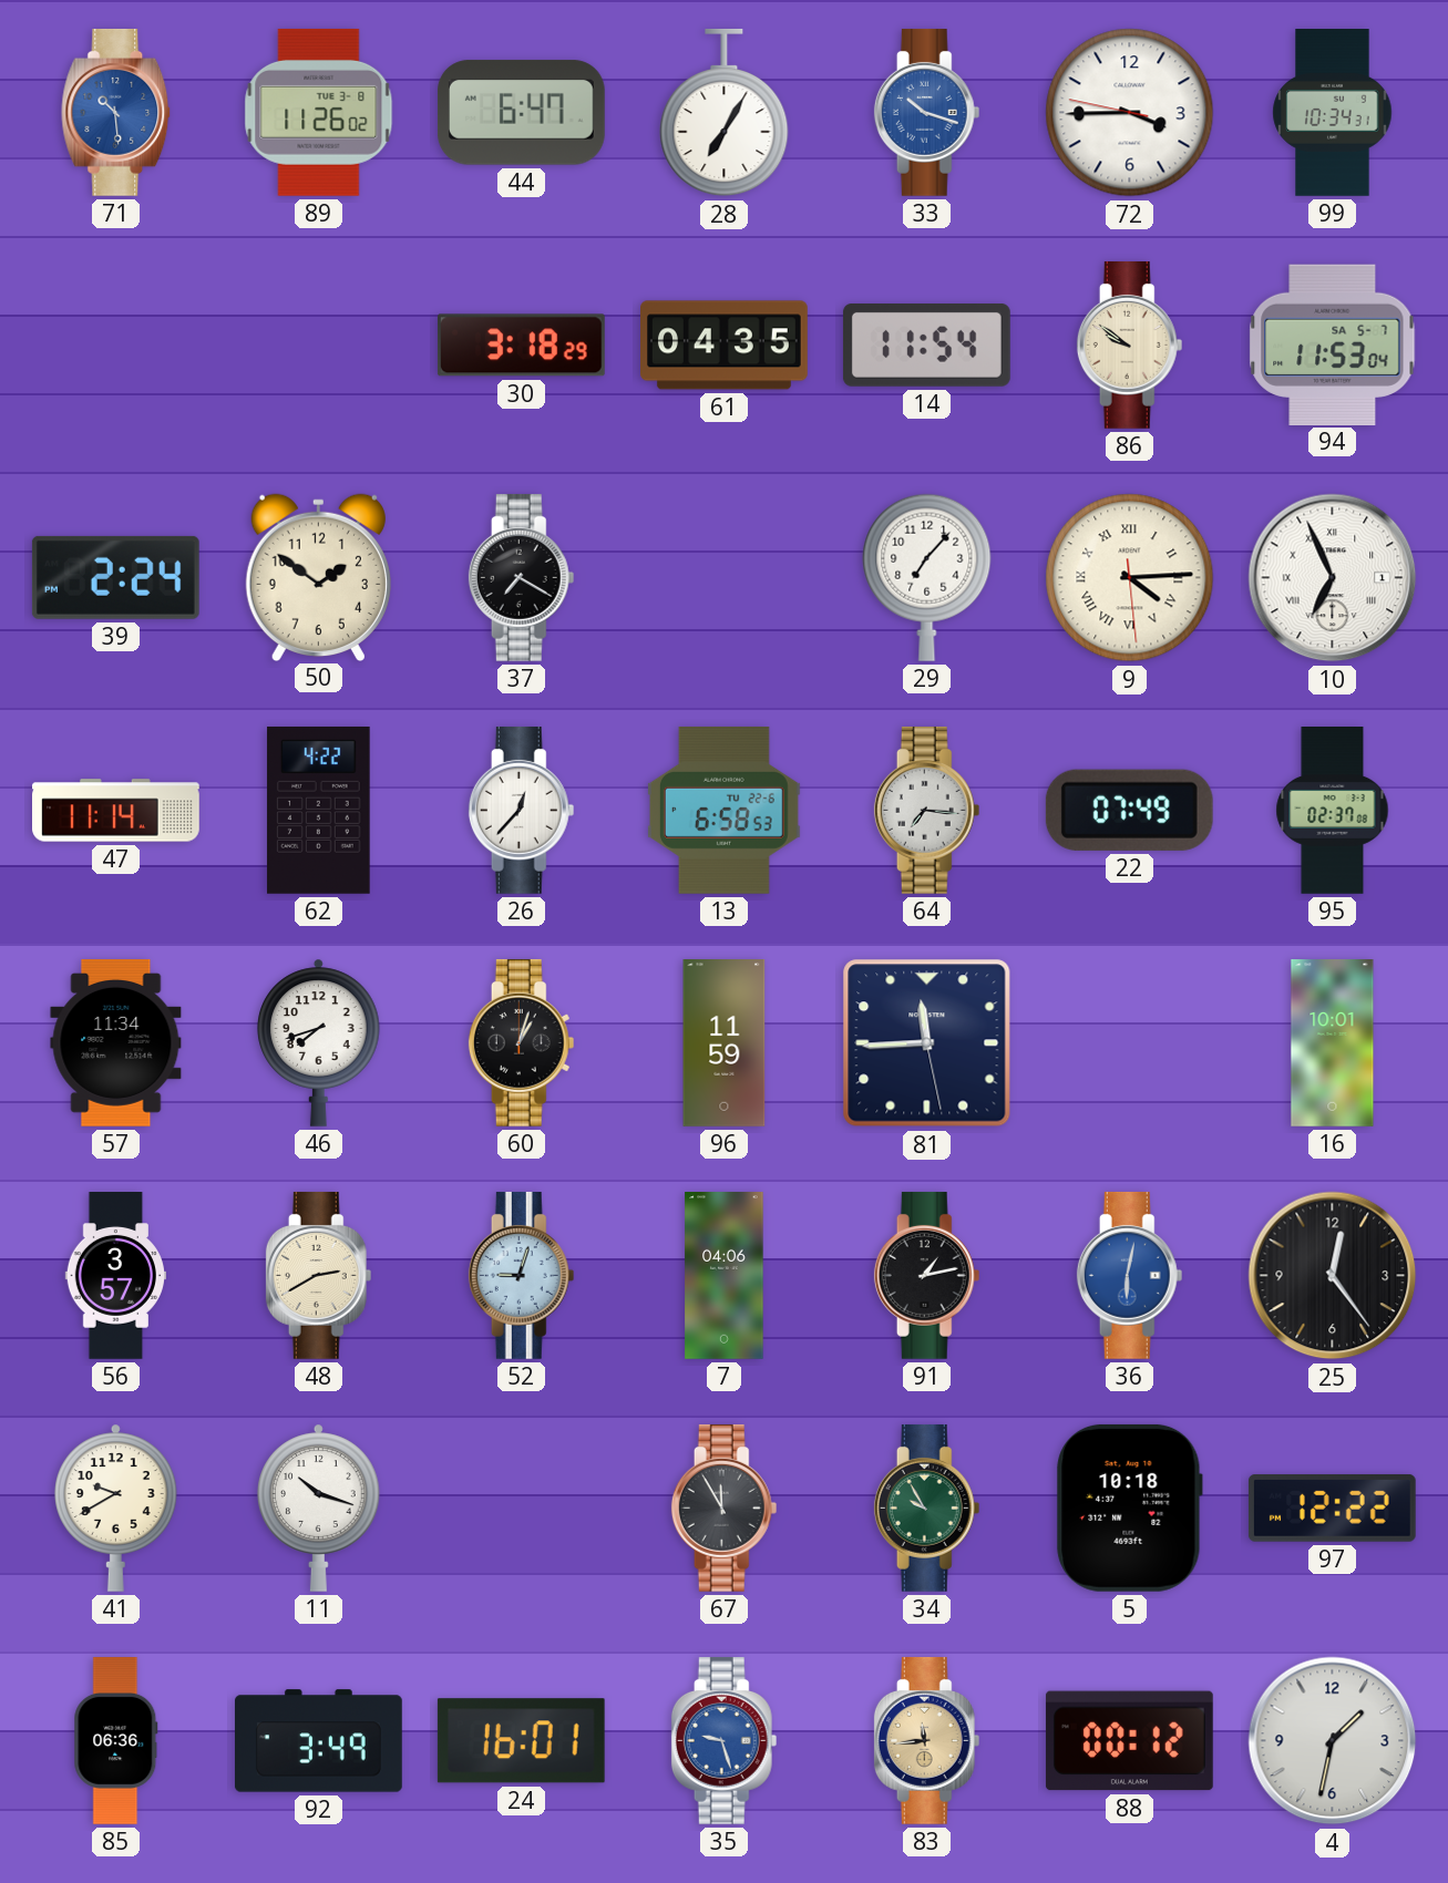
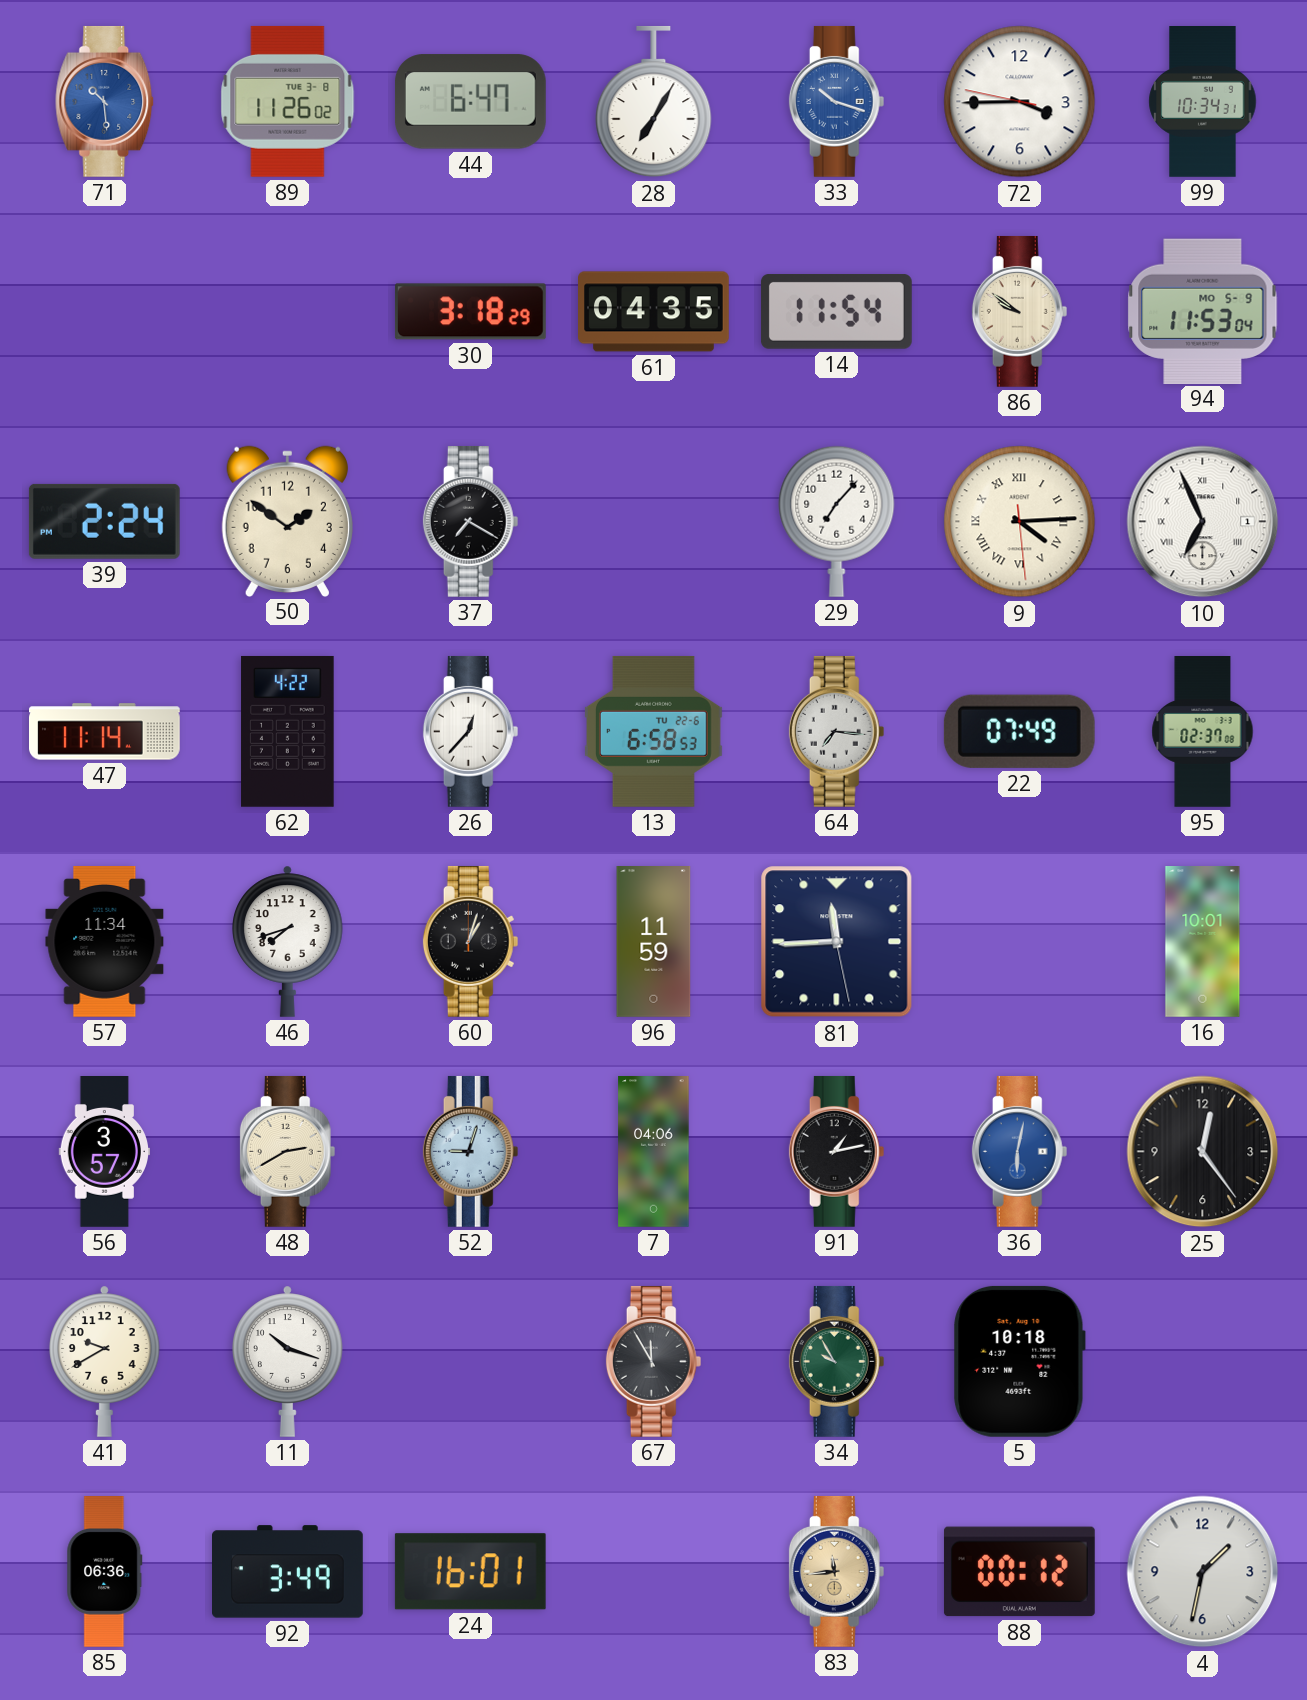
94 date: SA 5-7 -> MO 5-9 (1203, 311)
97: 12:22 -> none (1332, 1508)
35: 9:27 -> none (725, 1740)
